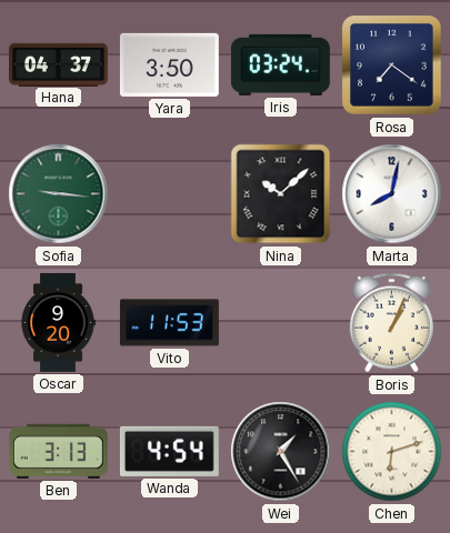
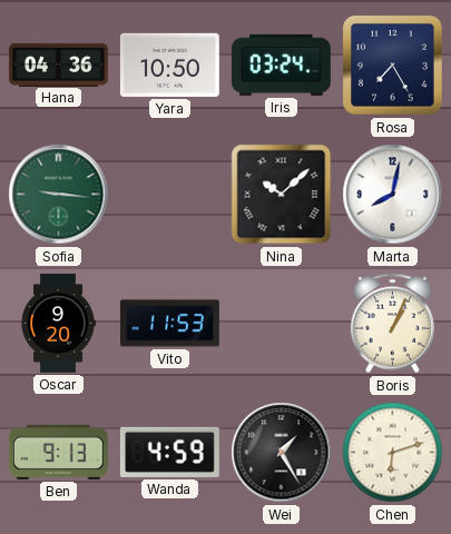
Hana: 04:37 -> 04:36 (59, 65)
Yara: 3:50 -> 10:50 (169, 65)
Rosa: 7:21 -> 7:25 (393, 66)
Ben: 3:13 -> 9:13 (58, 452)
Wanda: 4:54 -> 4:59 (169, 452)
